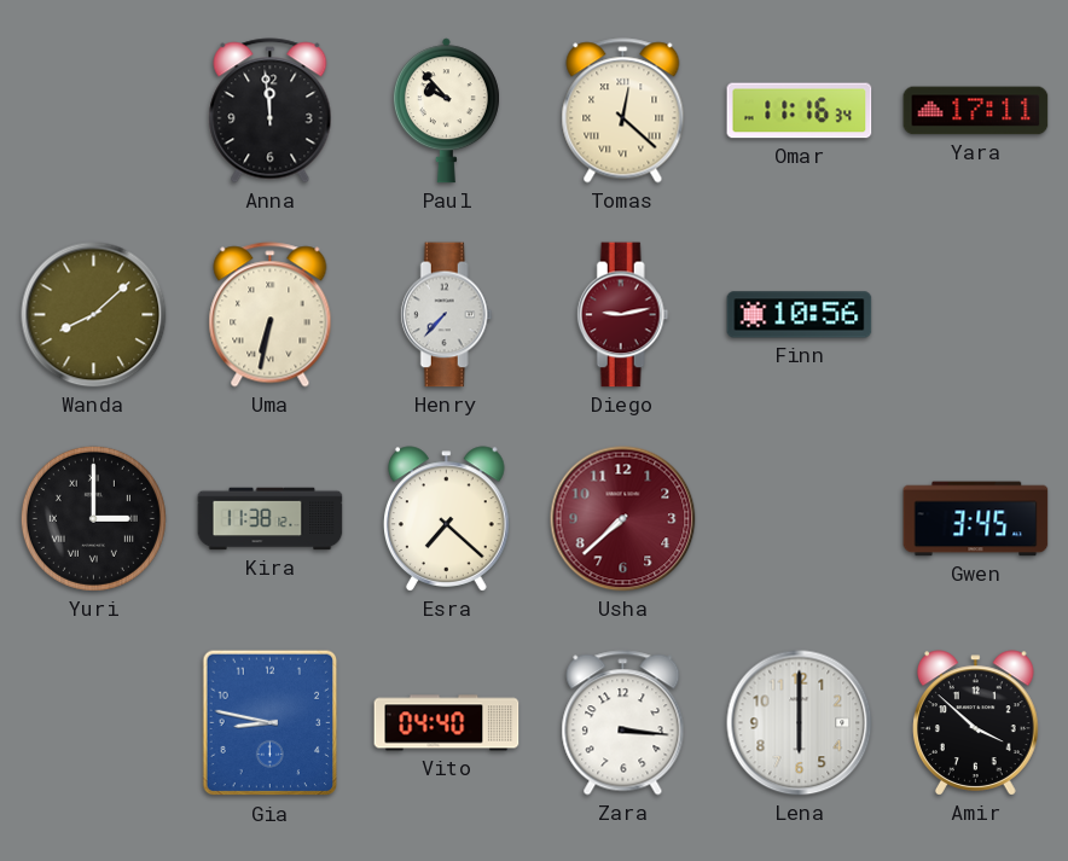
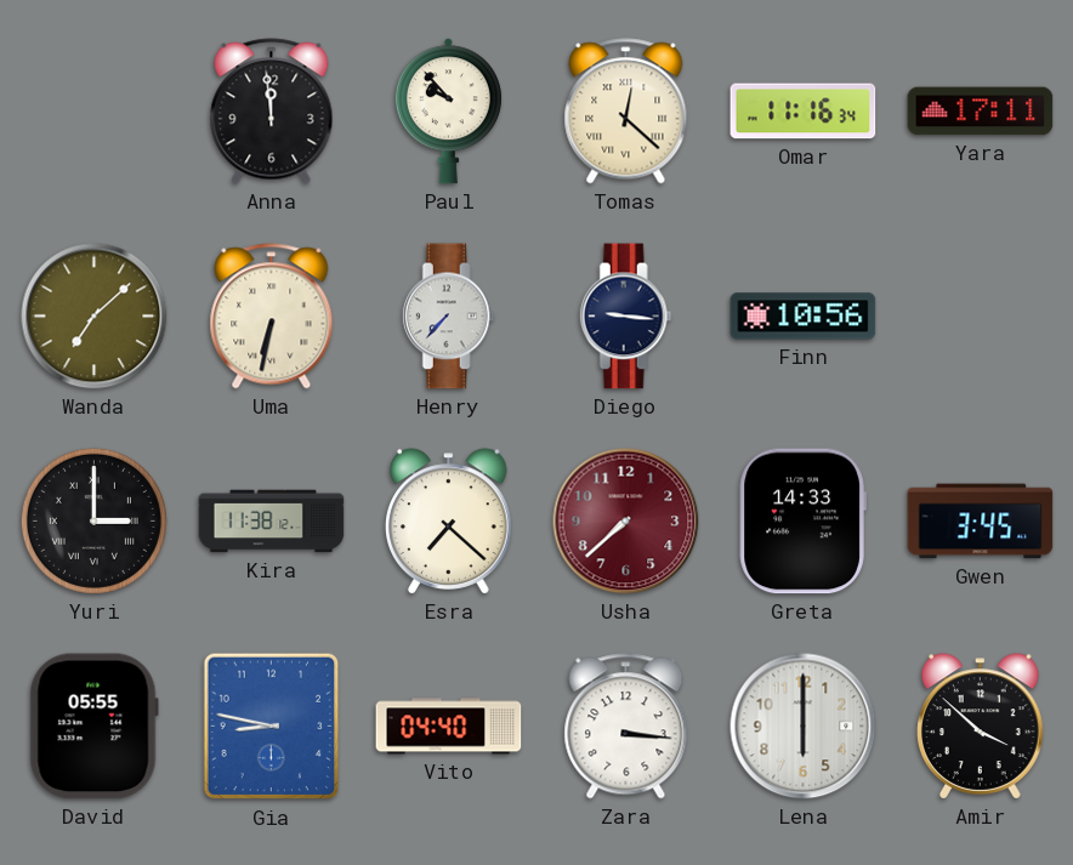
Wanda: 8:08 -> 7:08 (95, 317)
Diego: 9:13 -> 9:16 (625, 317)
Diego dial: burgundy -> navy (625, 317)
Greta: none -> 14:33 (802, 522)
David: none -> 05:55 (93, 727)
